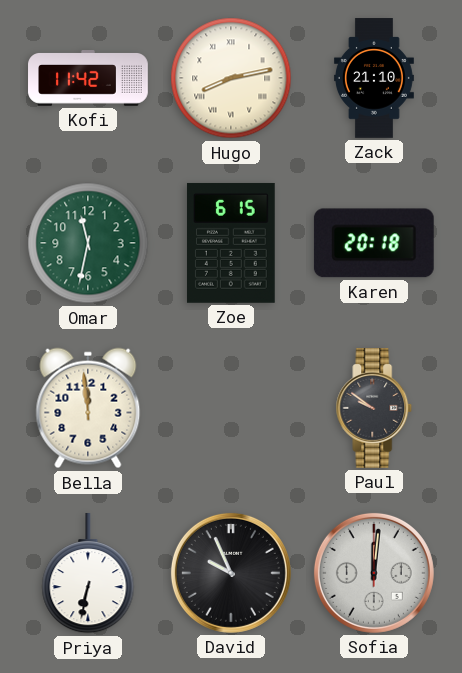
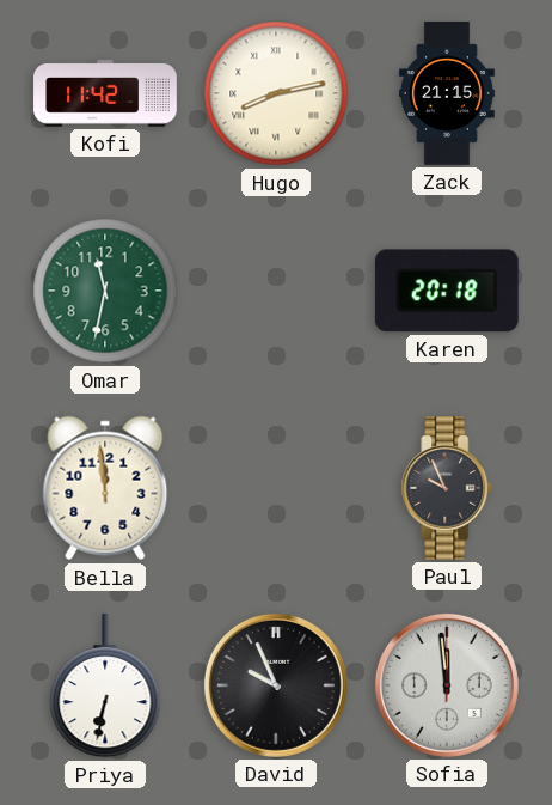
Zack: 21:10 -> 21:15 (447, 93)
Zoe: 6:15 -> none (231, 243)
Paul: 9:51 -> 9:56 (447, 489)
Sofia: 12:01 -> 11:59 (447, 685)
